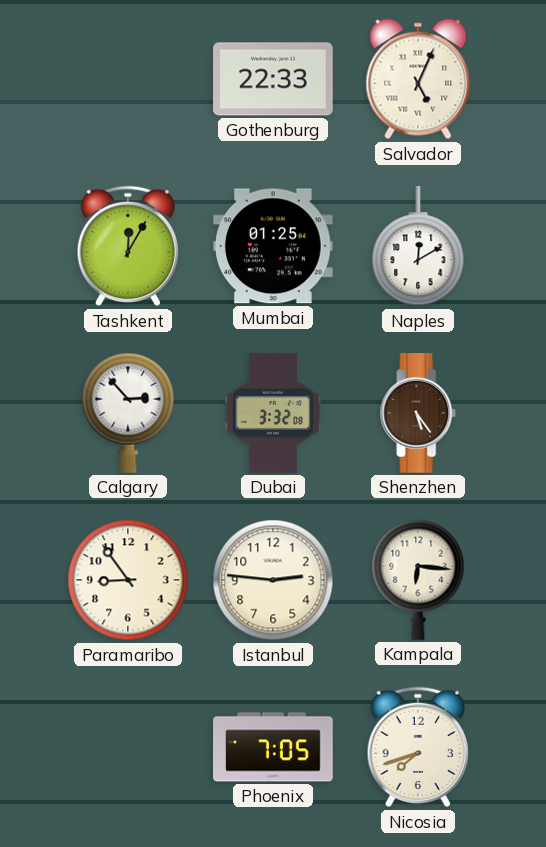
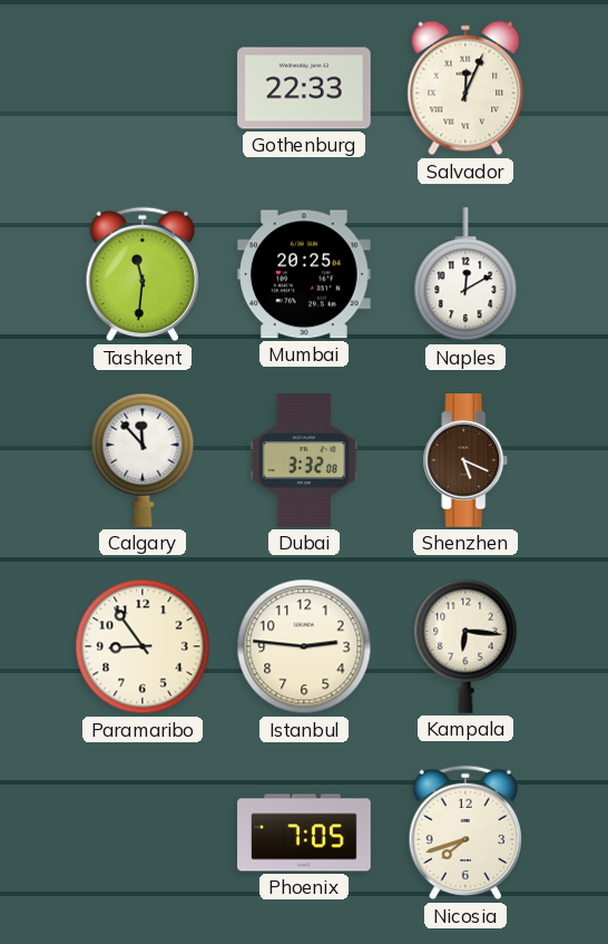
Salvador: 5:04 -> 12:04 (465, 88)
Tashkent: 12:05 -> 11:31 (141, 274)
Mumbai: 01:25 -> 20:25 (305, 274)
Calgary: 2:53 -> 11:53 (143, 460)
Shenzhen: 5:24 -> 5:19 (465, 460)
